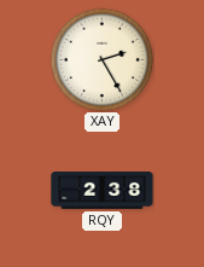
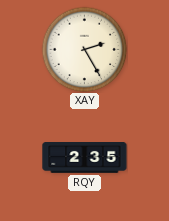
RQY: 2:38 -> 2:35 (85, 158)
